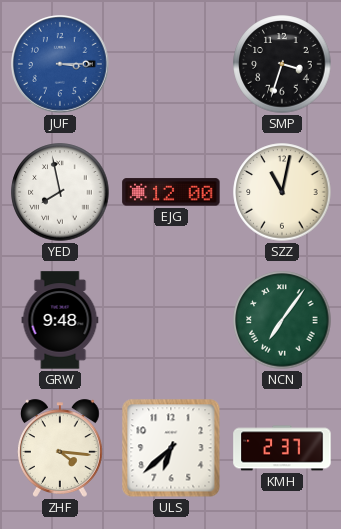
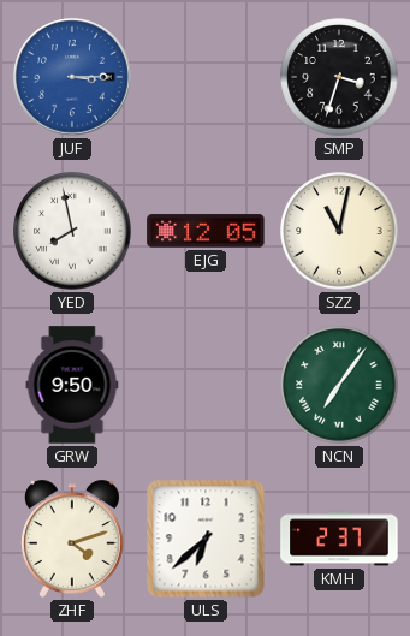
EJG: 12:00 -> 12:05 (206, 231)
GRW: 9:48 -> 9:50 (72, 385)
ZHF: 4:16 -> 4:12 (72, 539)
